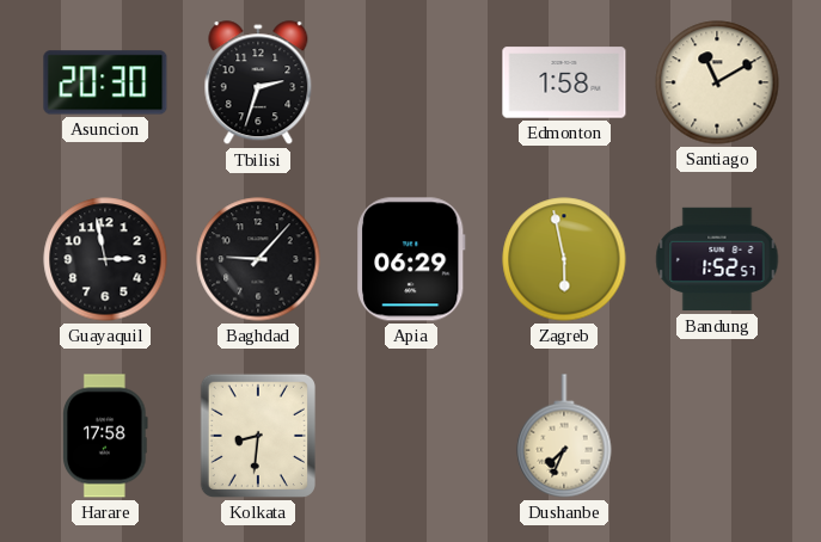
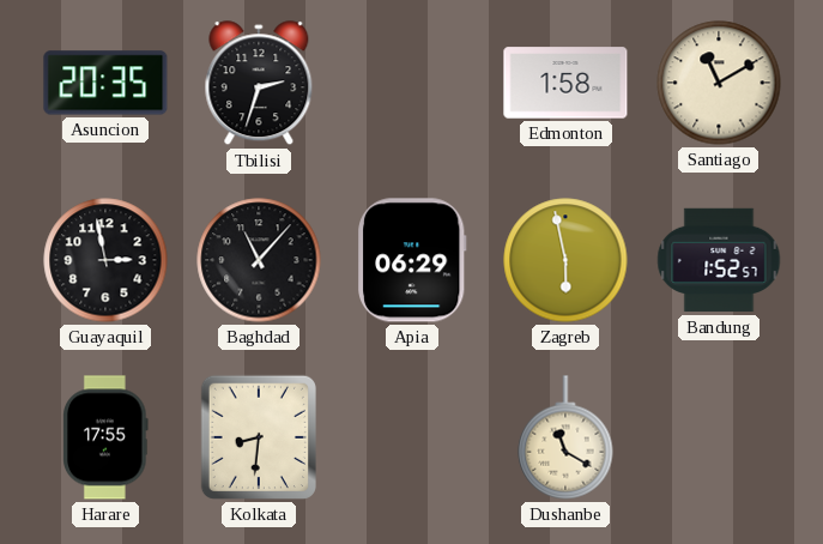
Asuncion: 20:30 -> 20:35 (105, 83)
Baghdad: 9:07 -> 11:07 (259, 260)
Harare: 17:58 -> 17:55 (105, 437)
Dushanbe: 7:34 -> 11:20 (565, 437)
